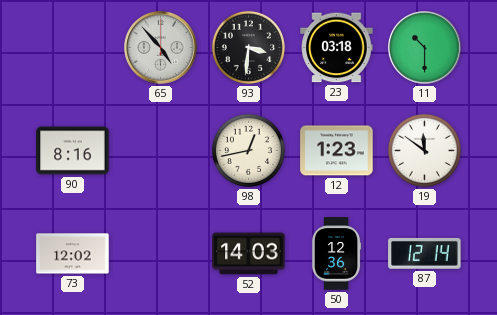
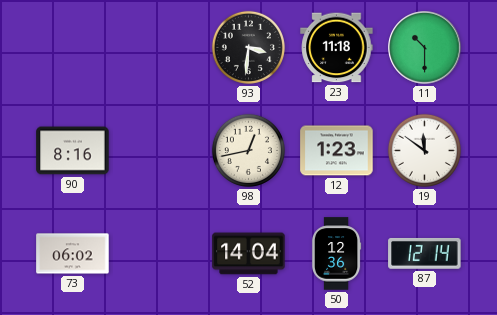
65: 4:53 -> none (161, 48)
23: 03:18 -> 11:18 (337, 48)
73: 12:02 -> 06:02 (73, 254)
52: 14:03 -> 14:04 (249, 254)
